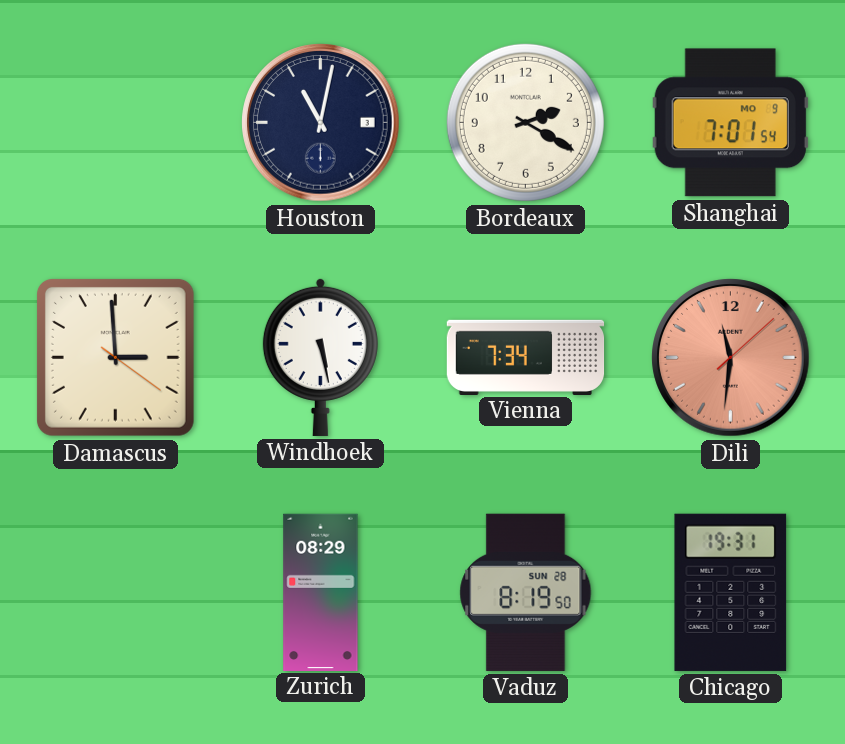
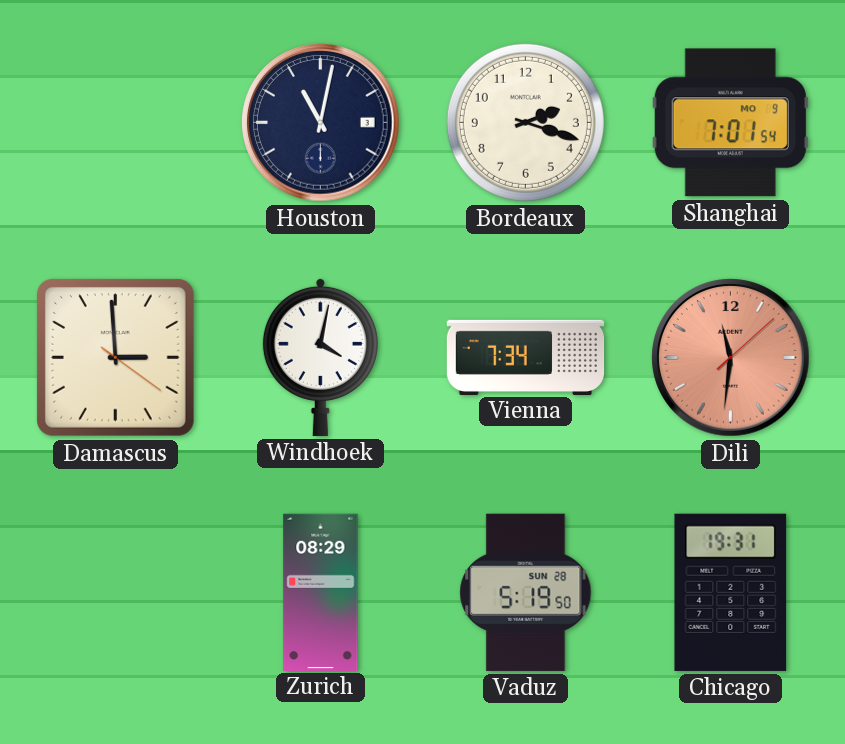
Bordeaux: 2:20 -> 2:18 (525, 122)
Windhoek: 5:28 -> 4:02 (320, 357)
Vaduz: 8:19 -> 5:19 (526, 592)
